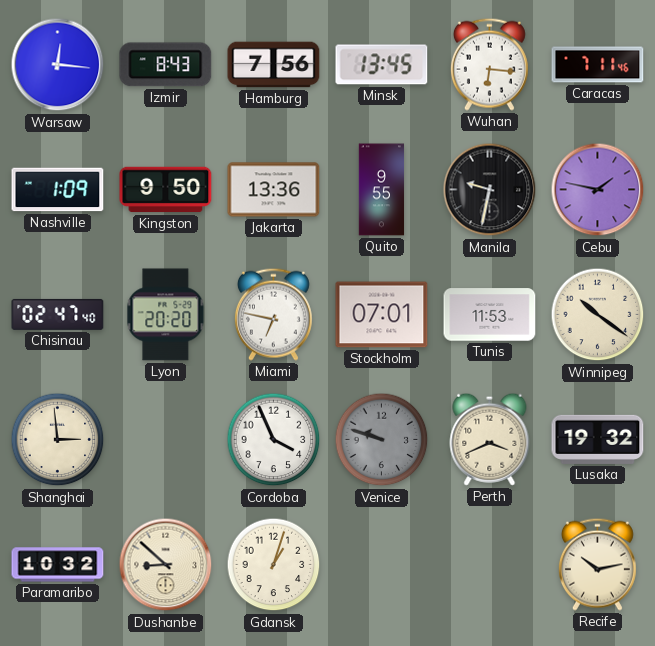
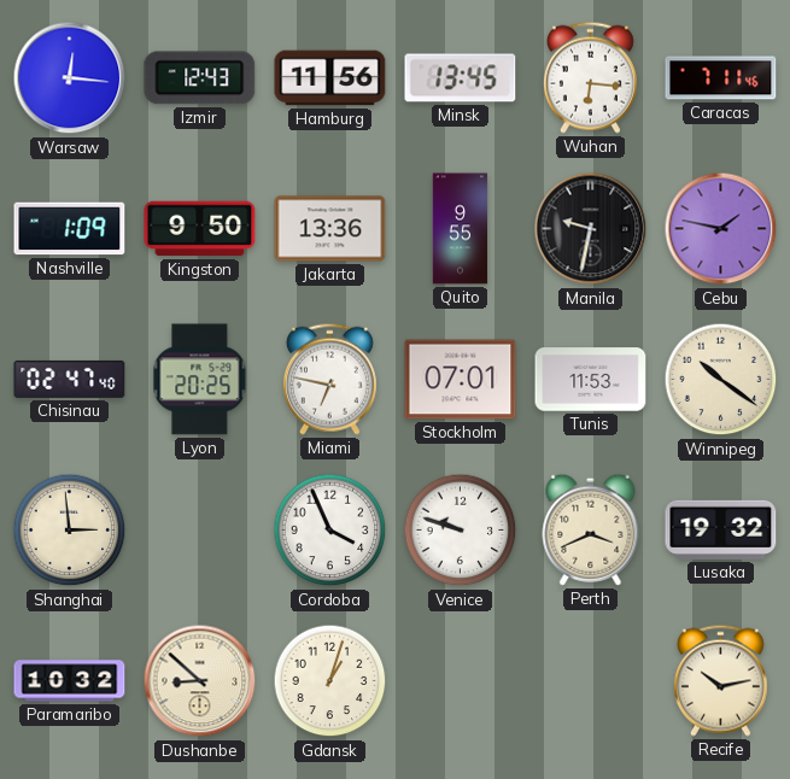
Izmir: 8:43 -> 12:43 (200, 78)
Hamburg: 7:56 -> 11:56 (330, 78)
Lyon: 20:20 -> 20:25 (200, 380)
Venice dial: grey -> white (461, 531)
